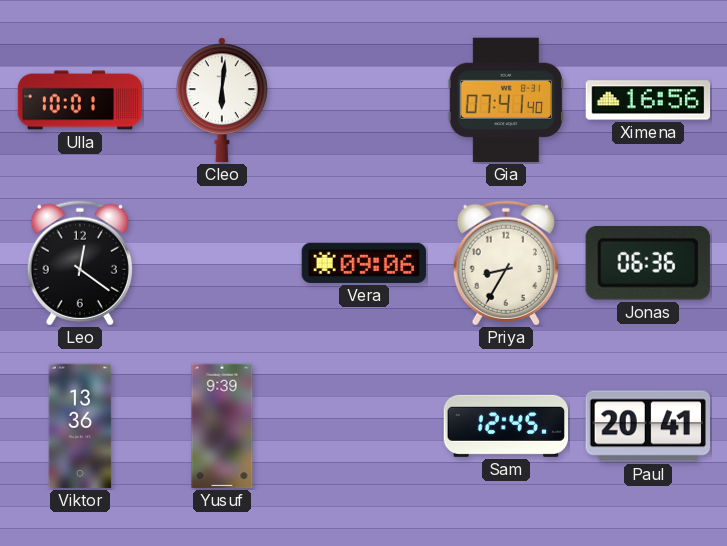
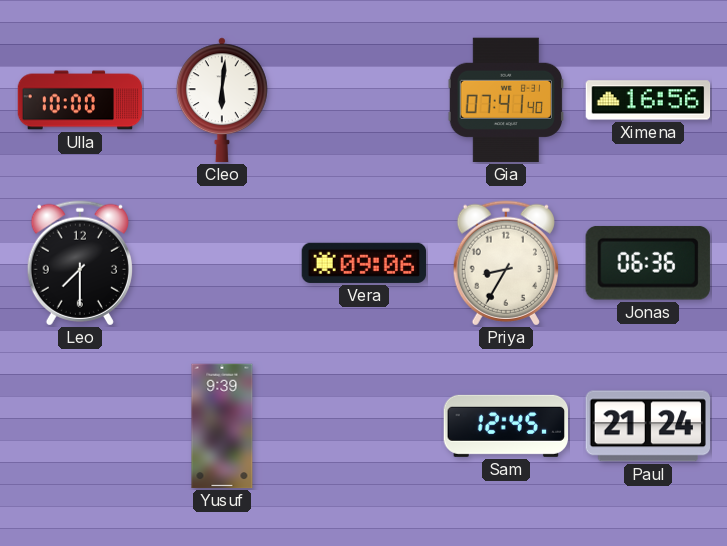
Ulla: 10:01 -> 10:00 (80, 100)
Leo: 12:21 -> 7:30 (80, 263)
Viktor: 13:36 -> none (80, 426)
Paul: 20:41 -> 21:24 (647, 426)
